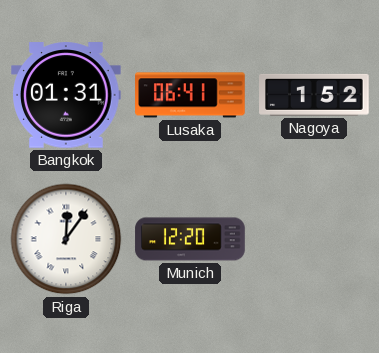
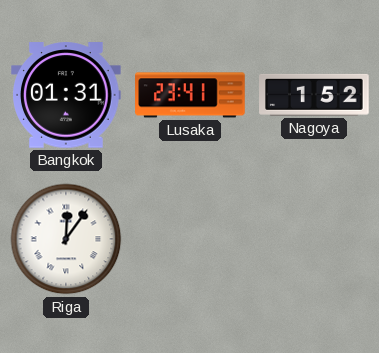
Lusaka: 06:41 -> 23:41 (190, 95)
Munich: 12:20 -> none (190, 239)
